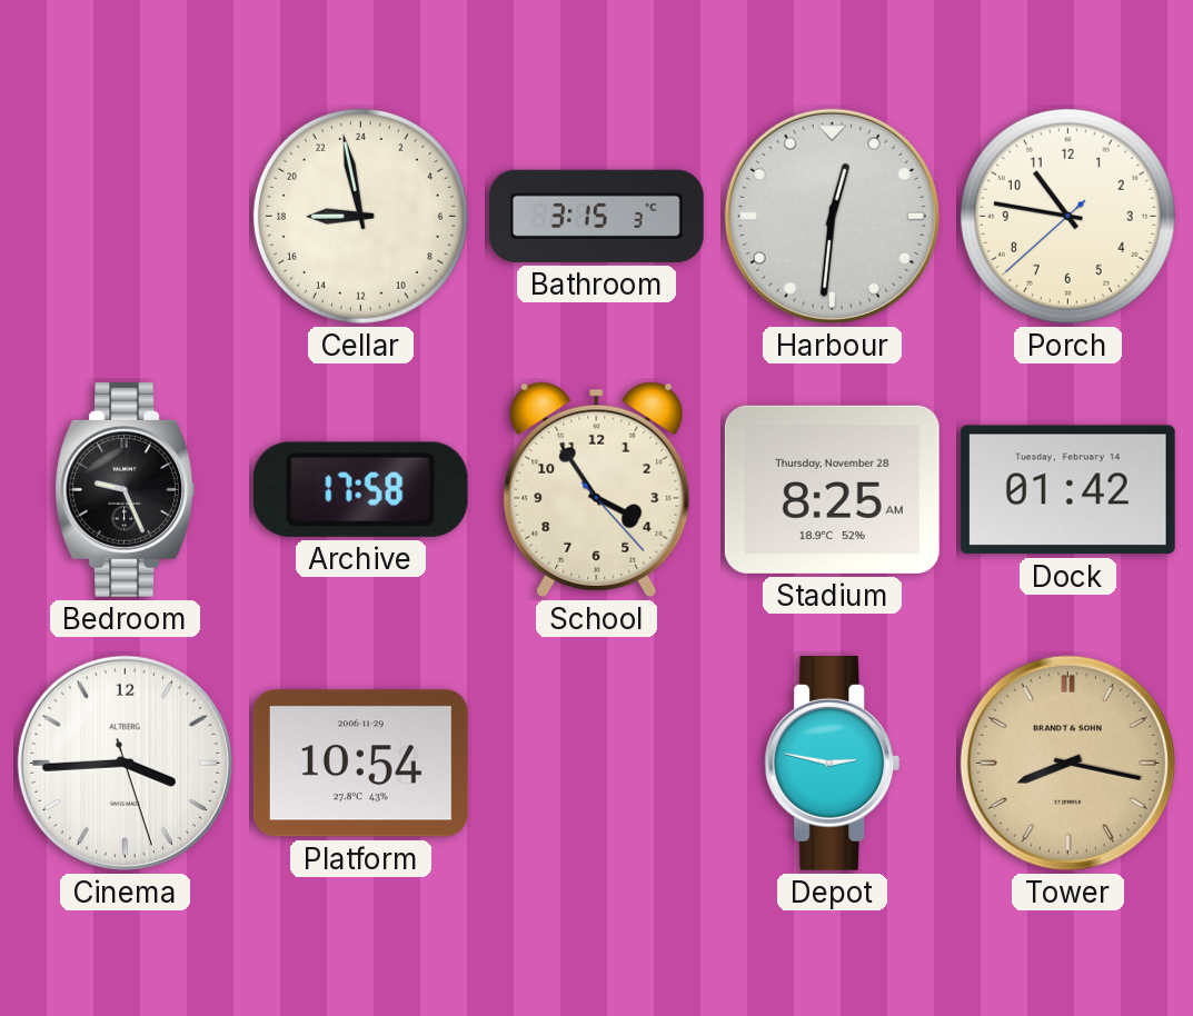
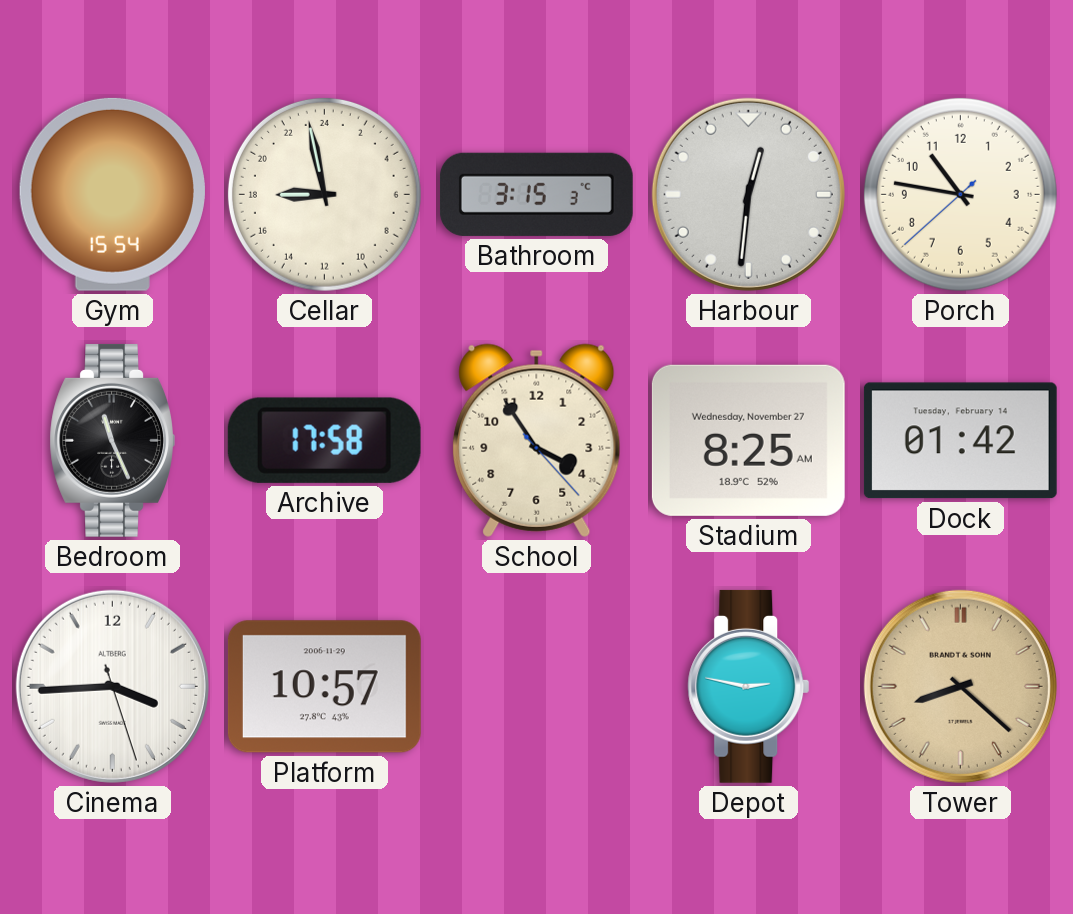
Gym: none -> 15:54 (112, 194)
Bedroom: 9:26 -> 11:26 (112, 440)
Stadium date: Thursday, November 28 -> Wednesday, November 27 (748, 440)
Platform: 10:54 -> 10:57 (324, 687)
Tower: 8:17 -> 8:22 (960, 686)
